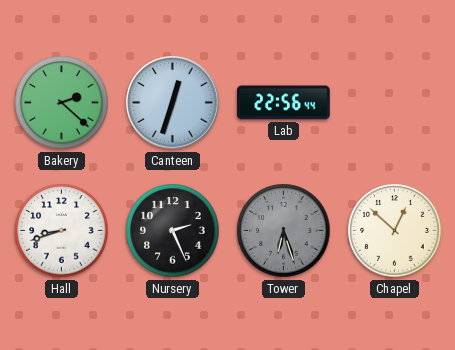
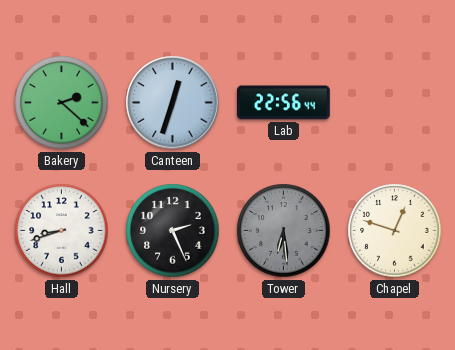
Tower: 6:27 -> 6:29 (284, 231)
Chapel: 12:52 -> 12:48 (395, 231)
